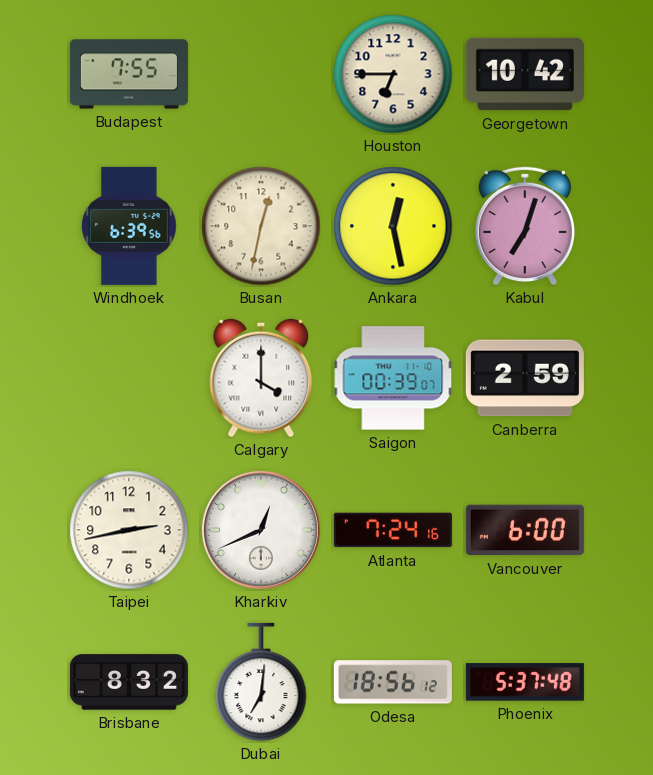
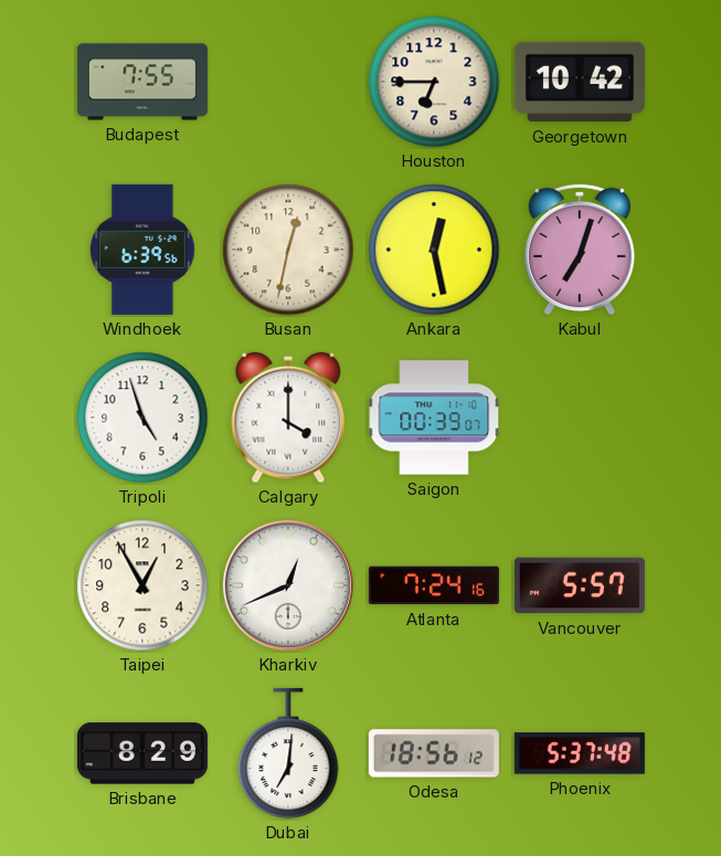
Tripoli: none -> 4:57 (142, 418)
Canberra: 2:59 -> none (525, 378)
Taipei: 2:43 -> 12:55 (142, 585)
Vancouver: 6:00 -> 5:57 (580, 585)
Brisbane: 8:32 -> 8:29 (142, 753)
